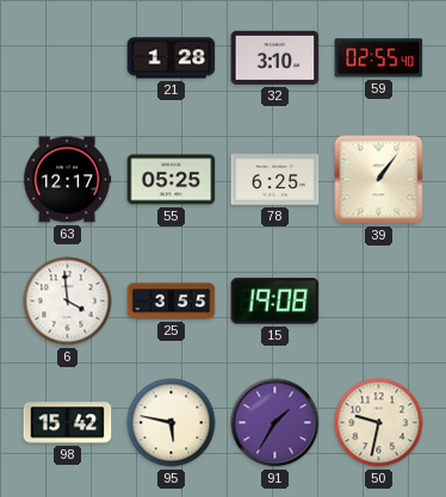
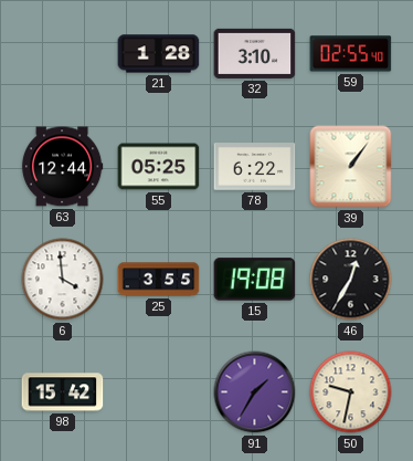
63: 12:17 -> 12:44 (62, 167)
78: 6:25 -> 6:22 (255, 167)
46: none -> 12:35 (351, 280)
95: 5:47 -> none (172, 423)
